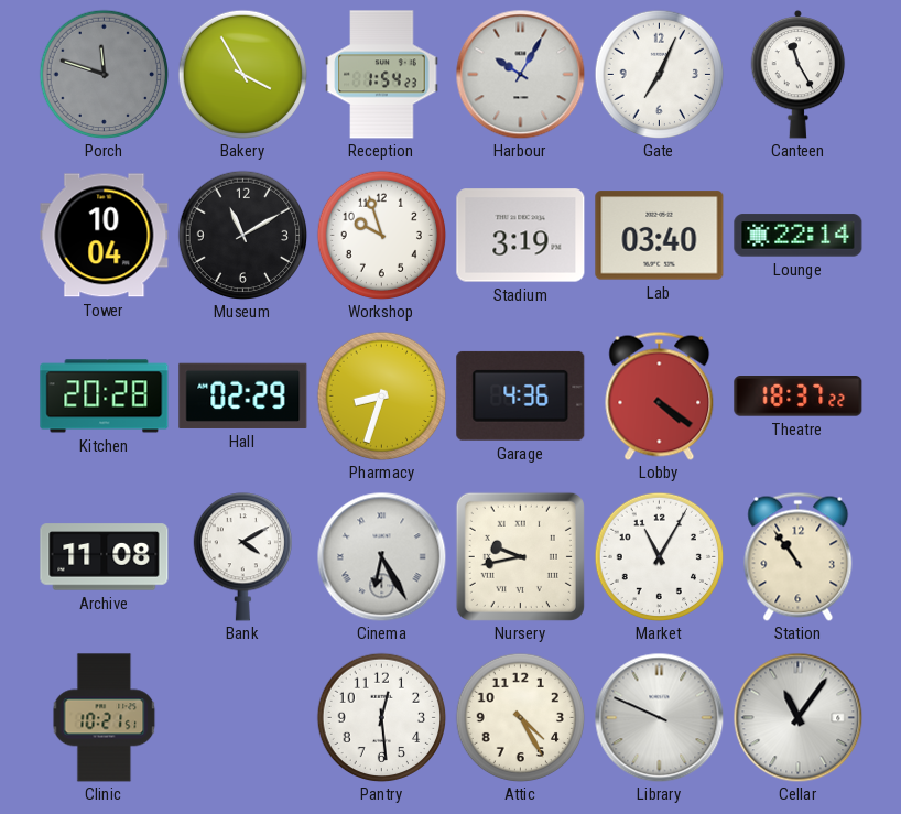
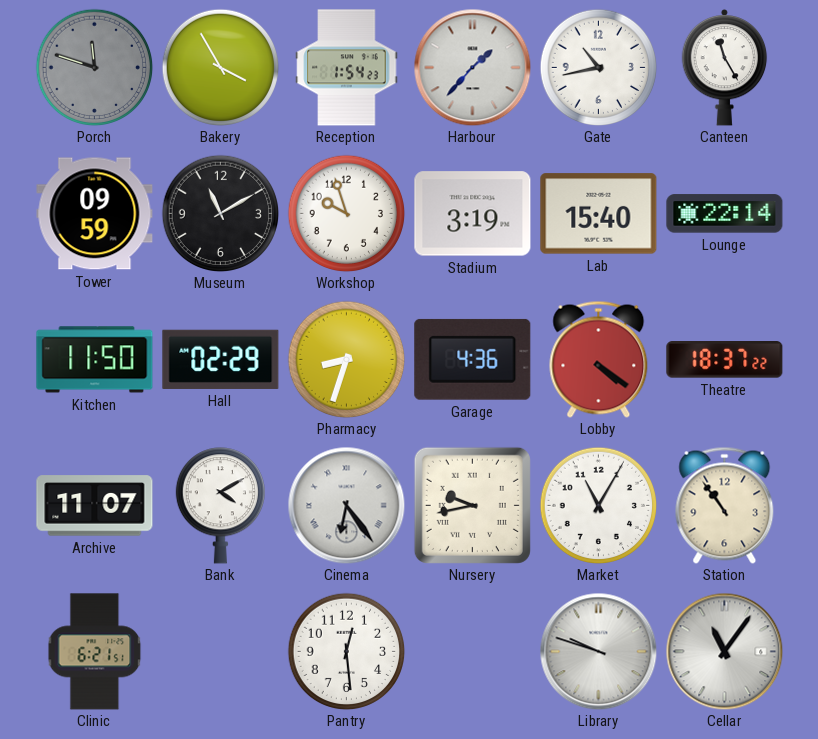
Harbour: 10:05 -> 1:37 (472, 67)
Gate: 7:04 -> 10:43 (598, 67)
Tower: 10:04 -> 09:59 (95, 214)
Lab: 03:40 -> 15:40 (599, 214)
Kitchen: 20:28 -> 11:50 (95, 360)
Archive: 11:08 -> 11:07 (95, 506)
Cinema: 6:25 -> 6:24 (346, 505)
Clinic: 10:21 -> 6:21 (95, 652)
Attic: 4:25 -> none (520, 717)
Library: 9:49 -> 9:48 (598, 651)
